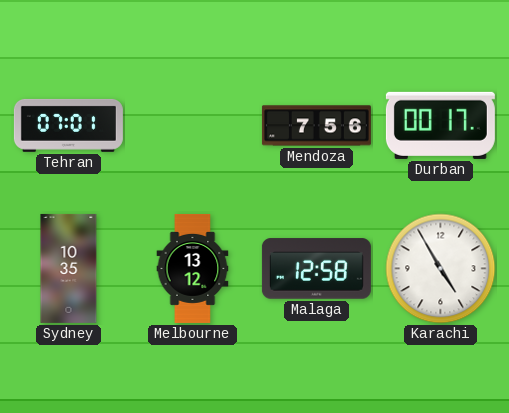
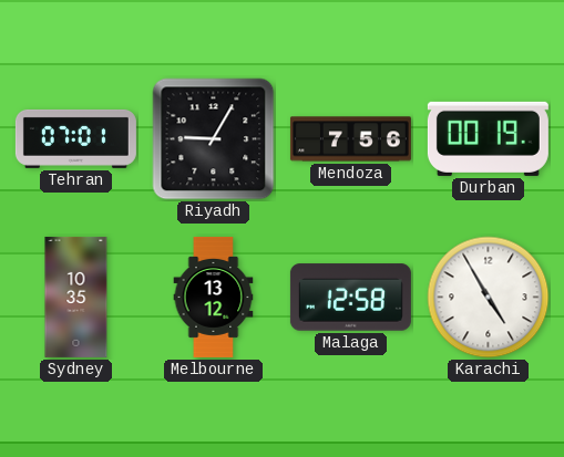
Riyadh: none -> 9:05 (214, 139)
Durban: 00:17 -> 00:19 (488, 138)
